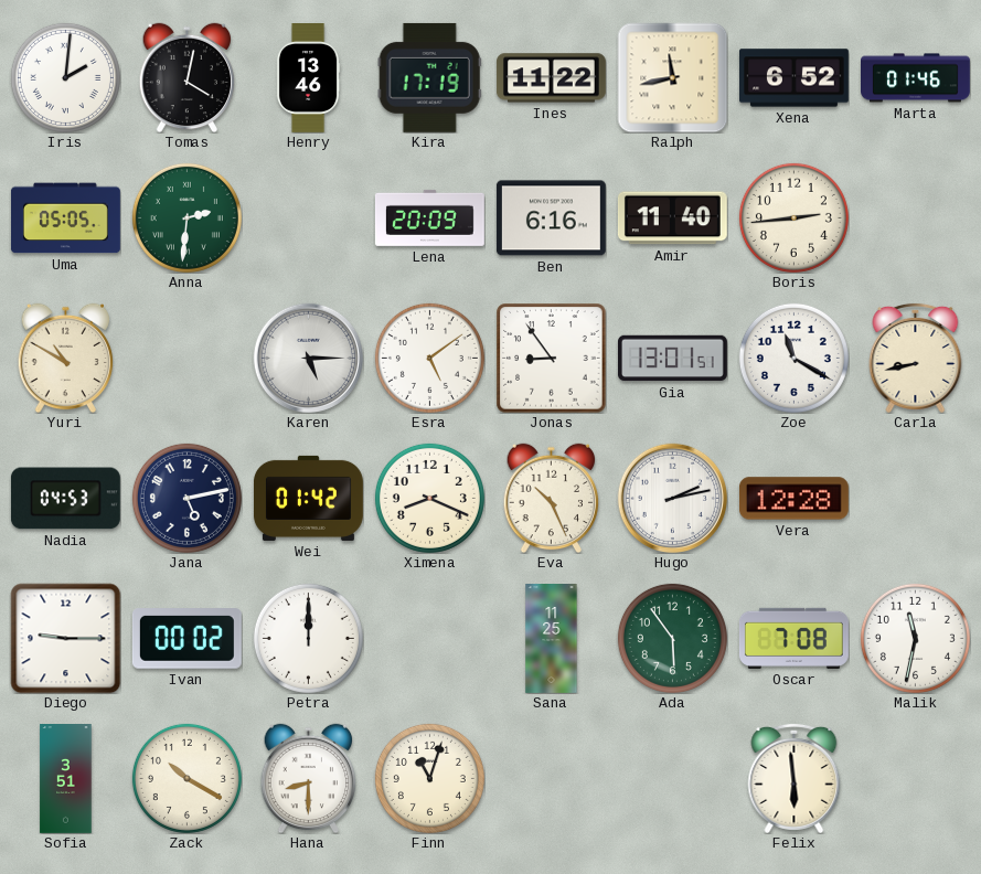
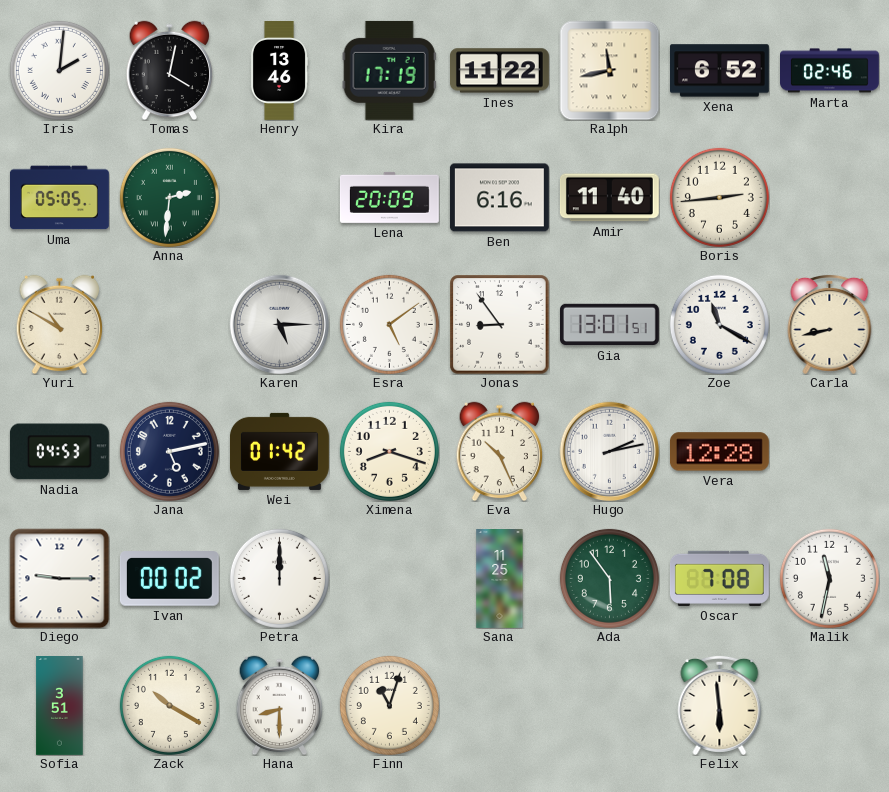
Marta: 01:46 -> 02:46 (830, 71)
Ximena: 8:19 -> 8:18 (389, 451)
